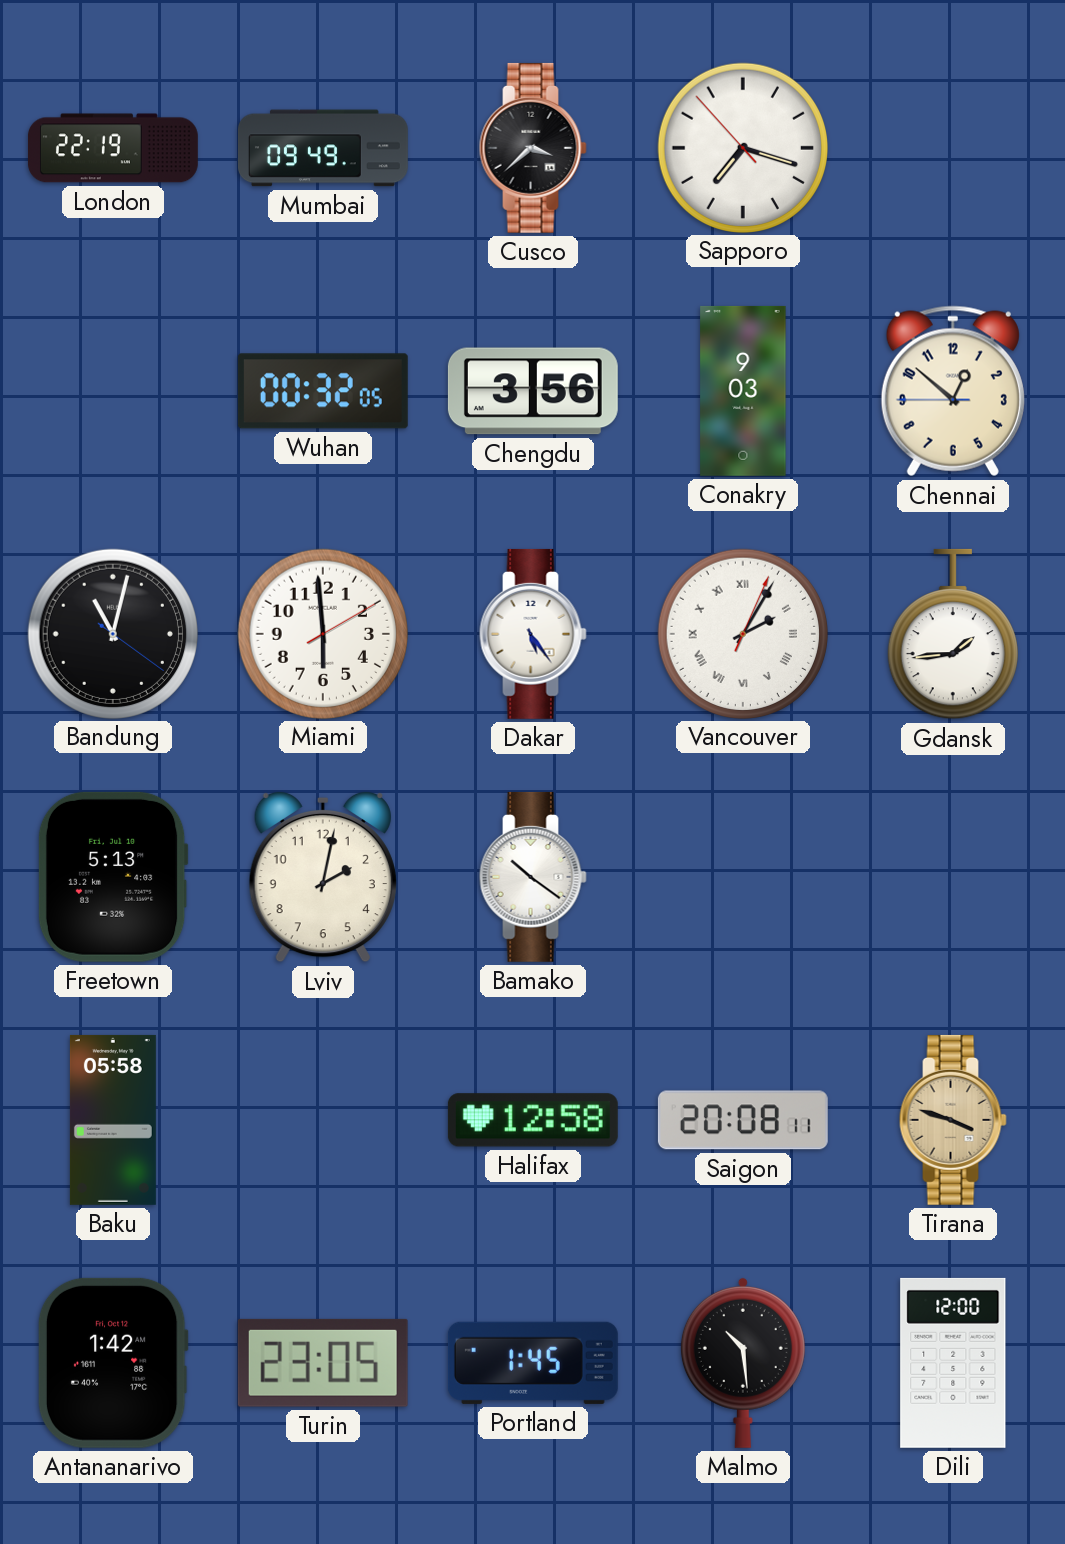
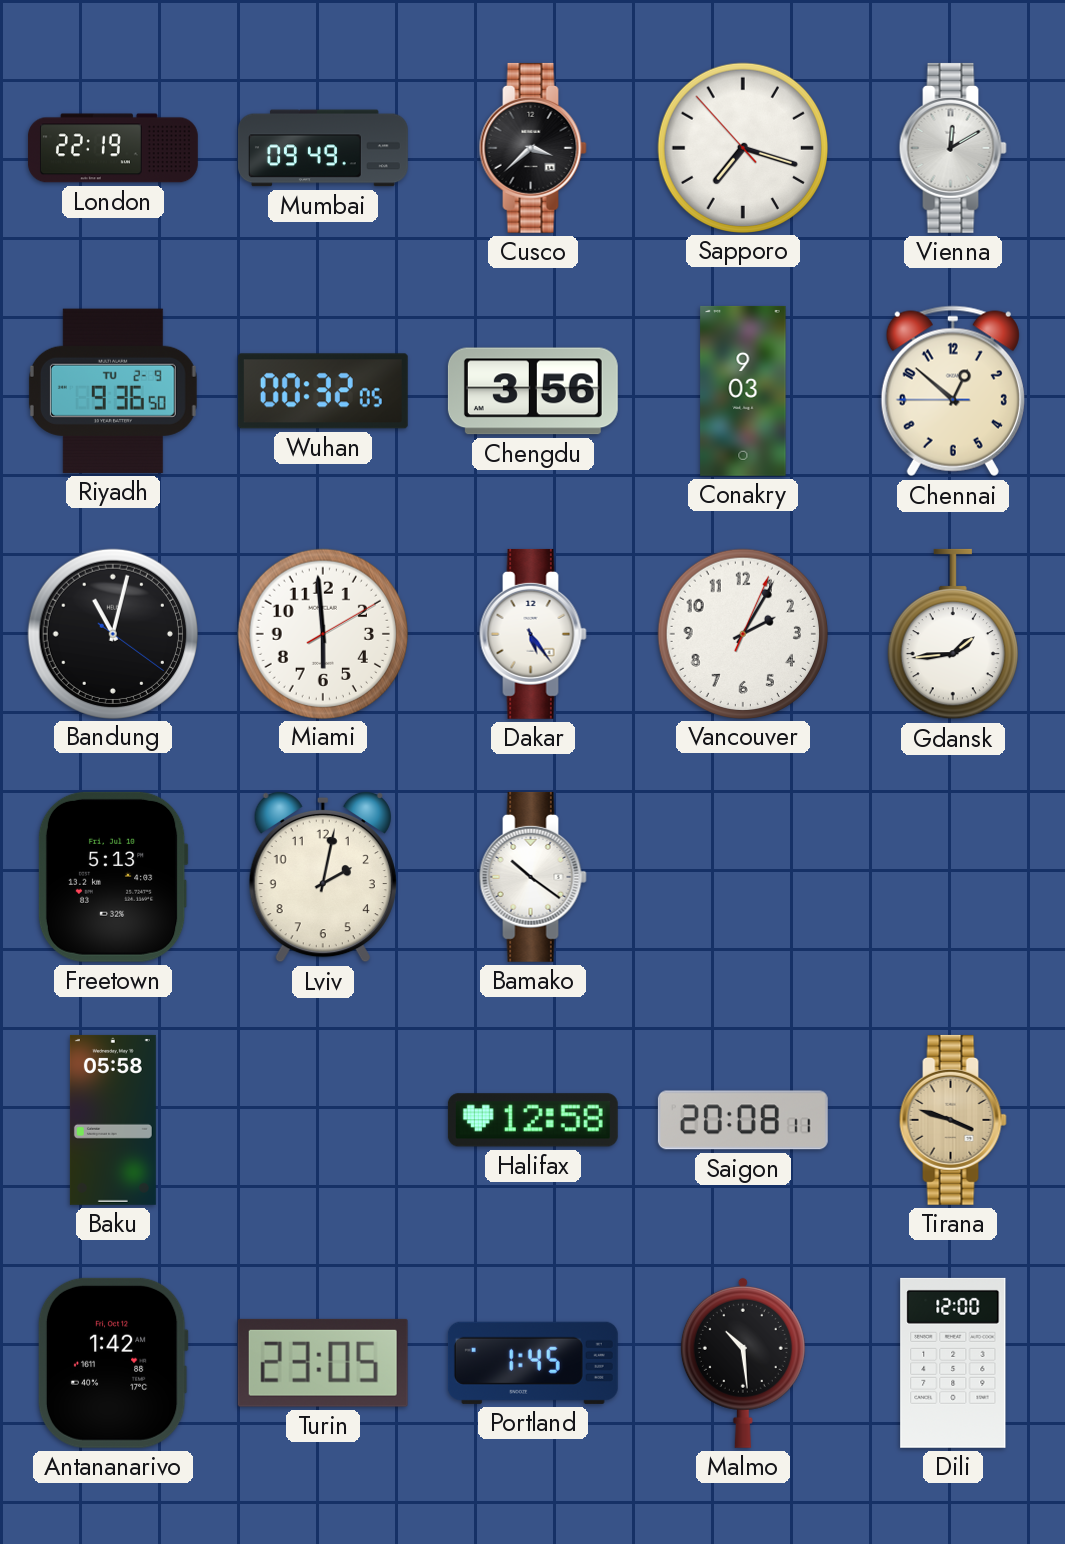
Vienna: none -> 12:10 (953, 148)
Riyadh: none -> 9:36 (113, 391)
Vancouver numerals: Roman -> Arabic (742, 633)
